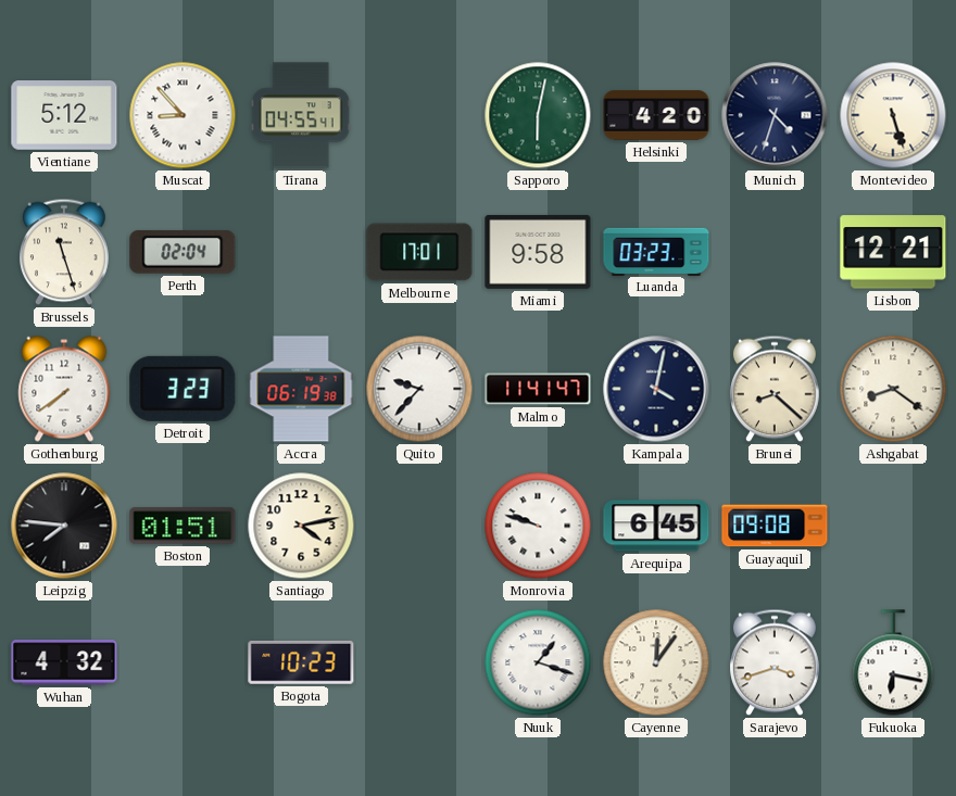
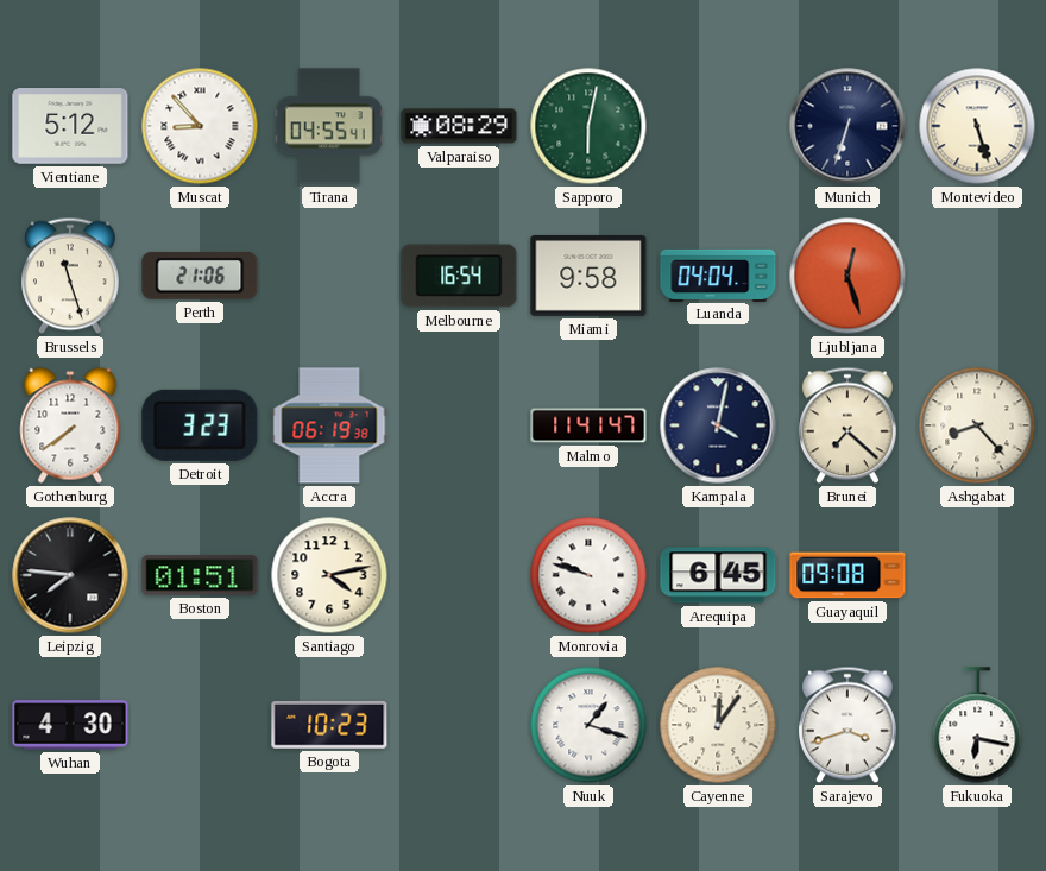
Valparaiso: none -> 08:29 (459, 126)
Helsinki: 4:20 -> none (656, 115)
Munich: 4:33 -> 6:33 (847, 126)
Perth: 02:04 -> 21:06 (200, 276)
Melbourne: 17:01 -> 16:54 (459, 276)
Luanda: 03:23 -> 04:04 (718, 274)
Ljubljana: none -> 12:27 (847, 276)
Lisbon: 12:21 -> none (893, 252)
Quito: 9:37 -> none (419, 389)
Brunei: 8:22 -> 7:22 (849, 425)
Ashgabat: 8:21 -> 8:23 (977, 425)
Wuhan: 4:32 -> 4:30 (70, 725)
